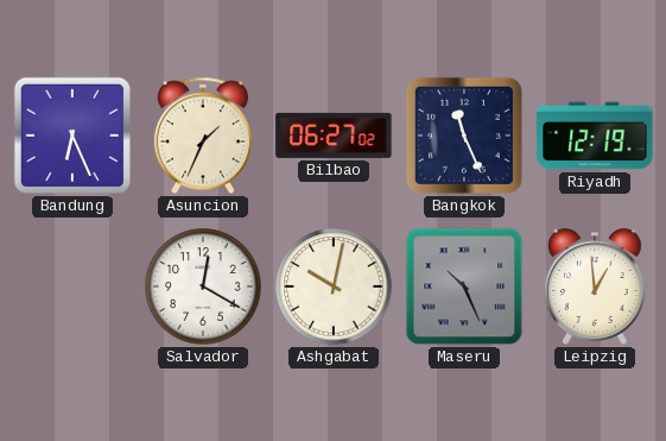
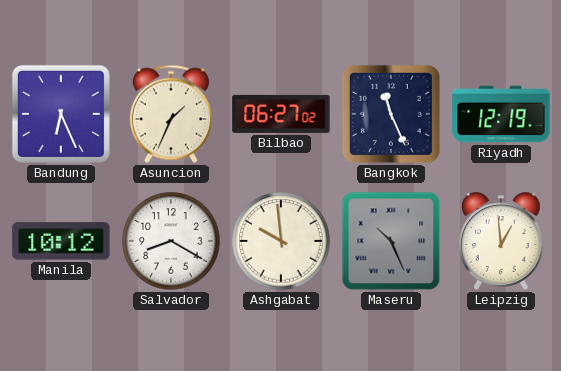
Manila: none -> 10:12 (61, 241)
Salvador: 12:20 -> 8:20 (171, 241)
Ashgabat: 10:02 -> 9:59 (281, 241)
